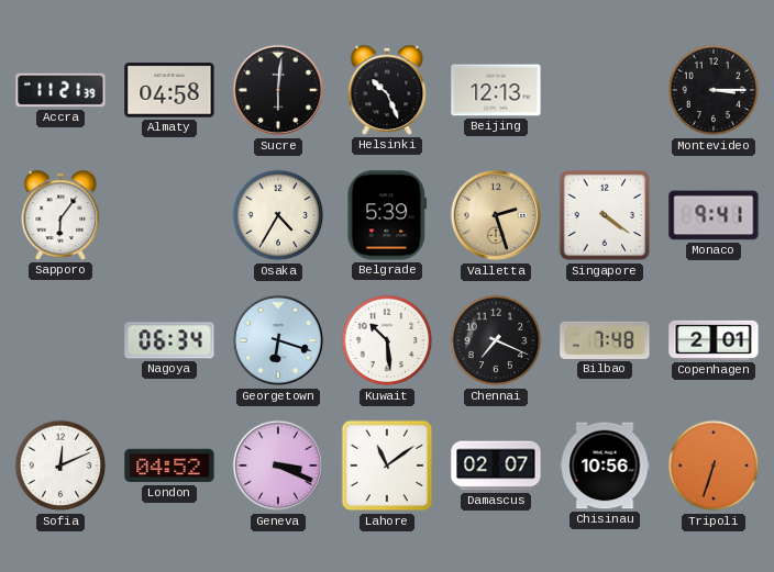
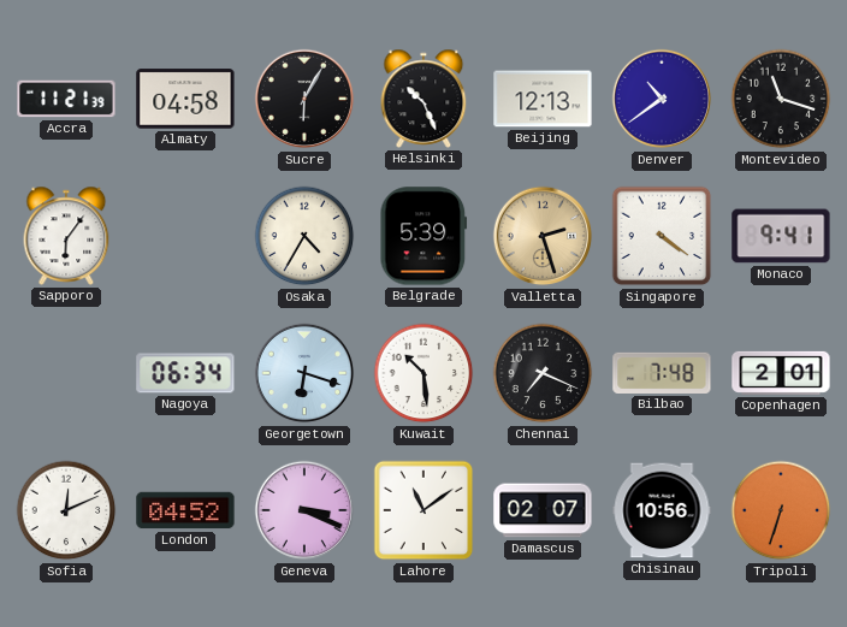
Sucre: 6:01 -> 6:05 (304, 99)
Denver: none -> 10:39 (662, 99)
Montevideo: 3:15 -> 11:18 (781, 99)
